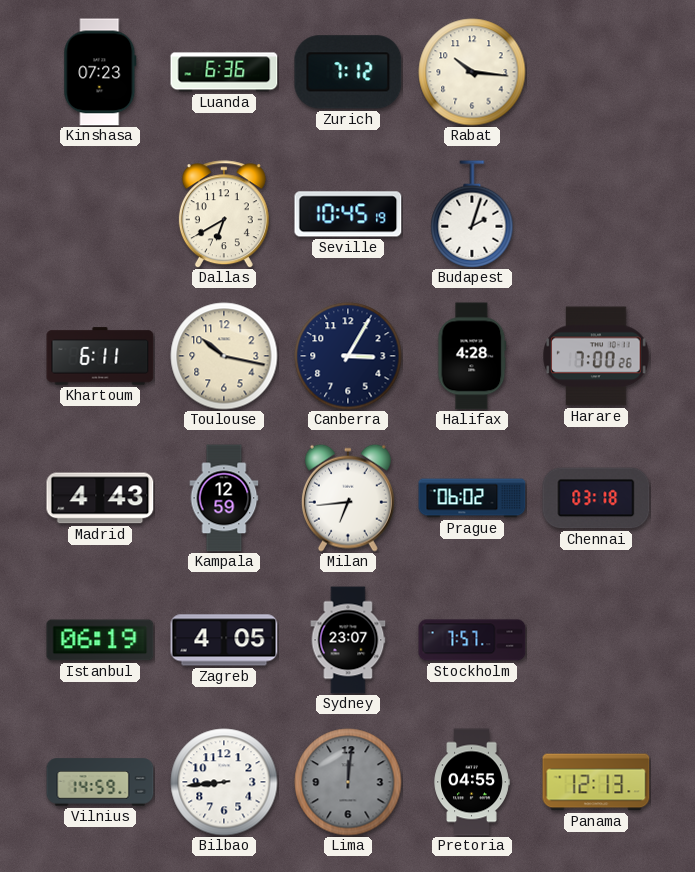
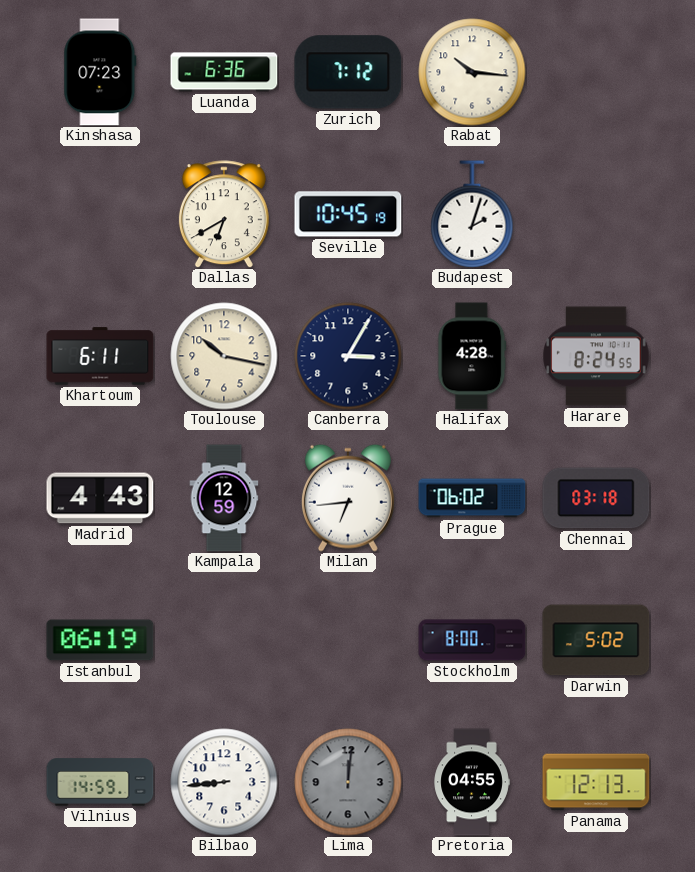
Harare: 7:00 -> 8:24 (596, 356)
Zagreb: 4:05 -> none (224, 640)
Sydney: 23:07 -> none (348, 640)
Stockholm: 7:57 -> 8:00 (472, 640)
Darwin: none -> 5:02 (596, 640)
